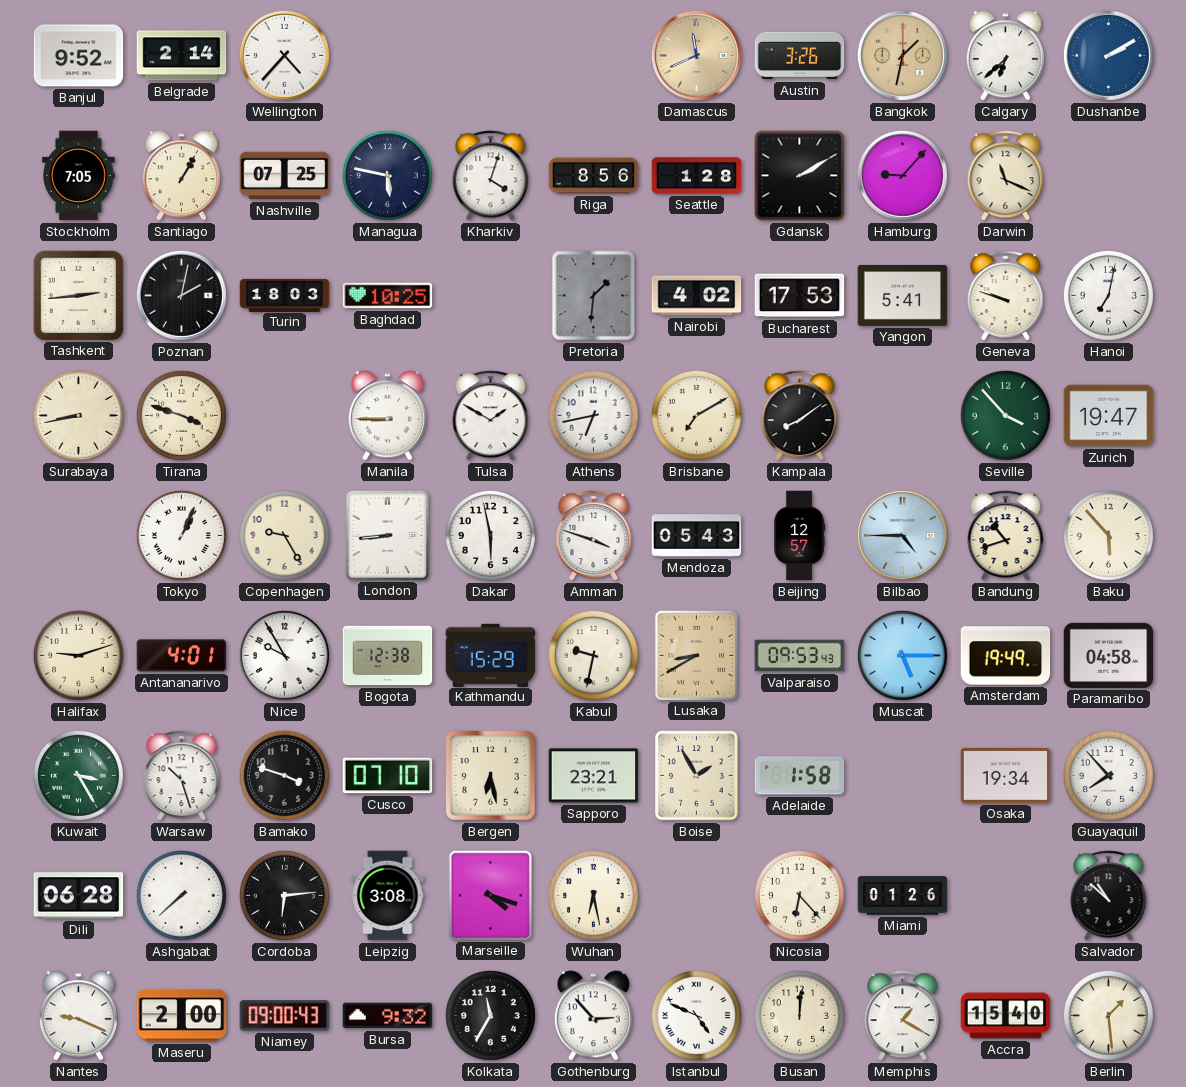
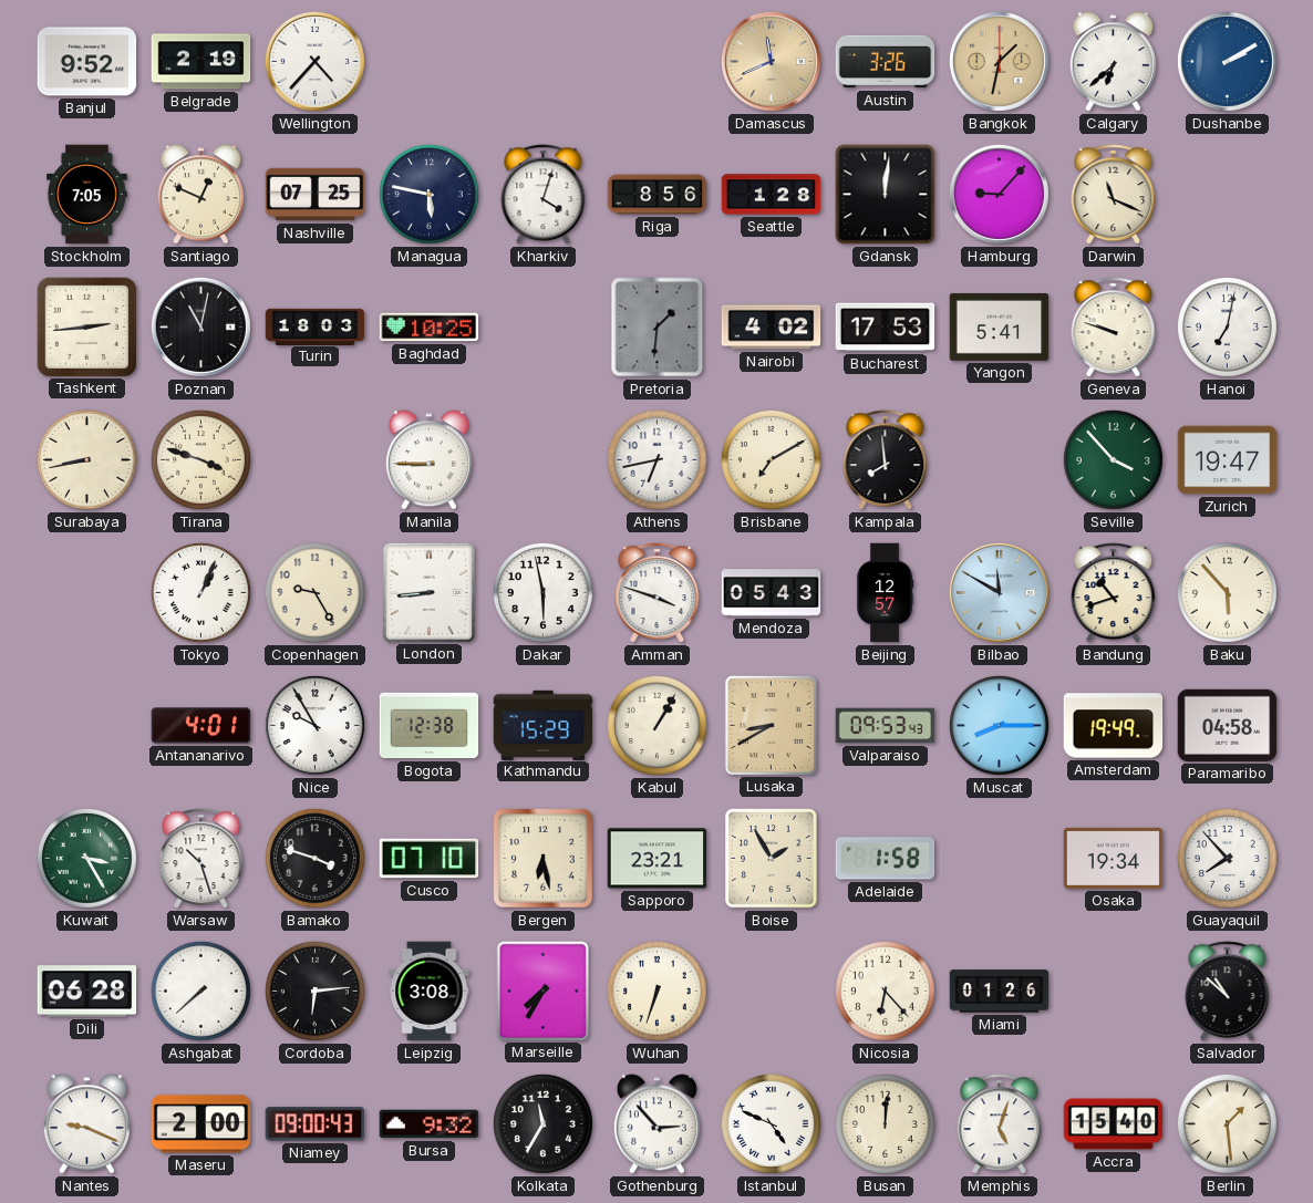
Belgrade: 2:14 -> 2:19 (201, 62)
Santiago: 1:05 -> 12:49 (200, 195)
Gdansk: 2:10 -> 12:01 (886, 195)
Poznan: 2:02 -> 11:02 (200, 326)
Tulsa: 1:50 -> none (491, 416)
Kampala: 8:09 -> 7:59 (886, 460)
Bilbao: 4:45 -> 11:50 (999, 592)
Halifax: 9:12 -> none (78, 655)
Kabul: 9:32 -> 1:05 (656, 725)
Muscat: 5:15 -> 8:15 (999, 725)
Marseille: 4:18 -> 7:35 (542, 991)
Wuhan: 6:28 -> 6:33 (656, 991)
Memphis: 1:20 -> 5:03 (1000, 1124)
